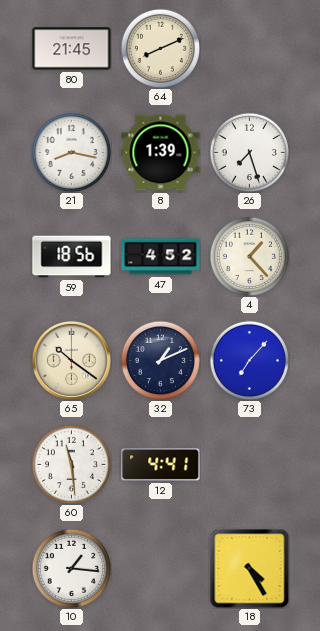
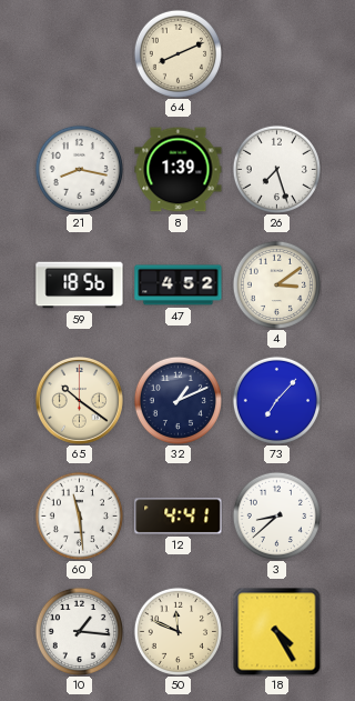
80: 21:45 -> none (72, 49)
4: 1:23 -> 3:09 (276, 284)
3: none -> 8:38 (276, 515)
50: none -> 11:49 (177, 631)
